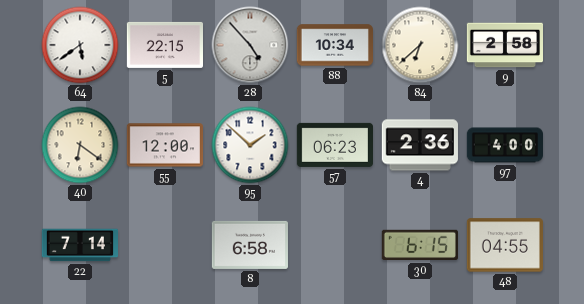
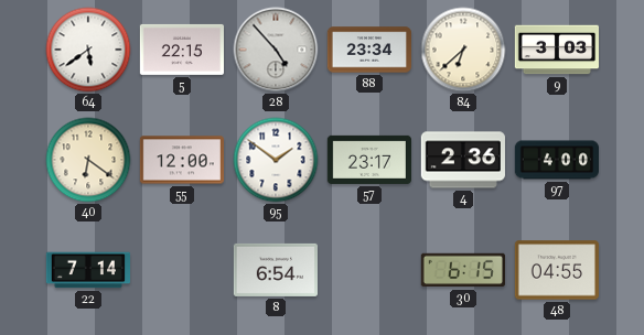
88: 10:34 -> 23:34 (368, 50)
9: 2:58 -> 3:03 (556, 50)
95: 1:52 -> 1:51 (276, 160)
57: 06:23 -> 23:17 (368, 160)
8: 6:58 -> 6:54 (276, 270)
